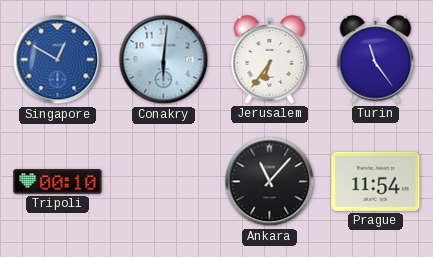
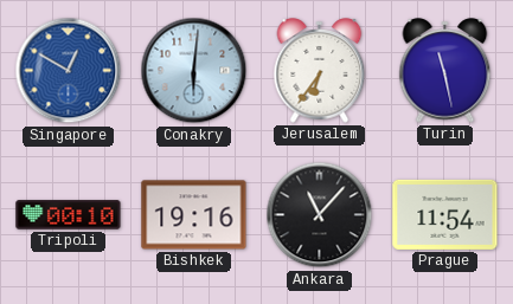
Turin: 11:24 -> 11:28 (445, 71)
Bishkek: none -> 19:16 (194, 215)
